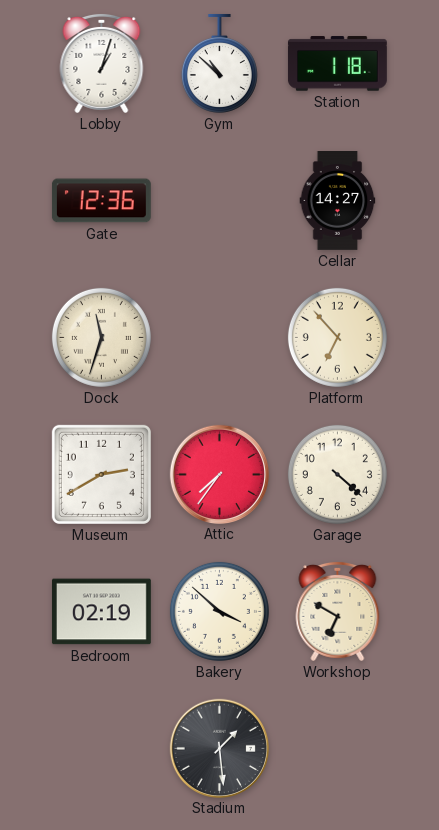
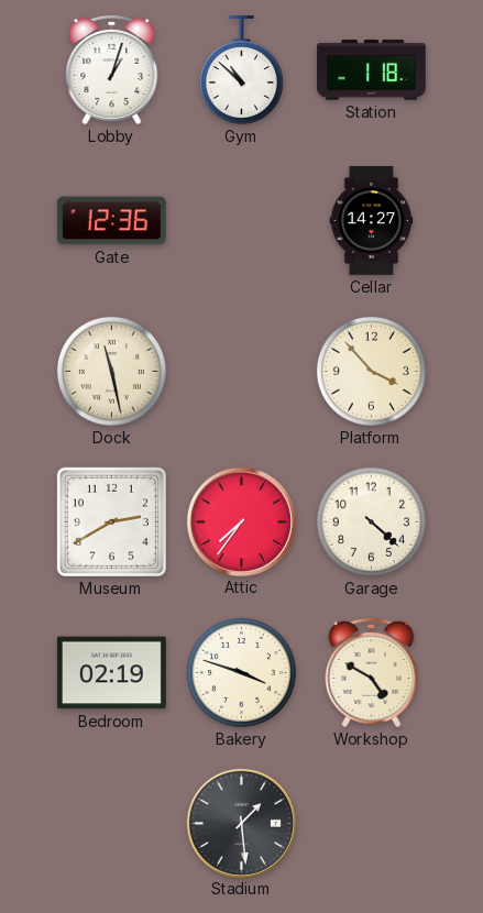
Dock: 11:33 -> 11:28 (111, 371)
Platform: 6:53 -> 3:53 (371, 371)
Bakery: 3:52 -> 3:48 (241, 672)
Workshop: 6:50 -> 4:50 (372, 672)
